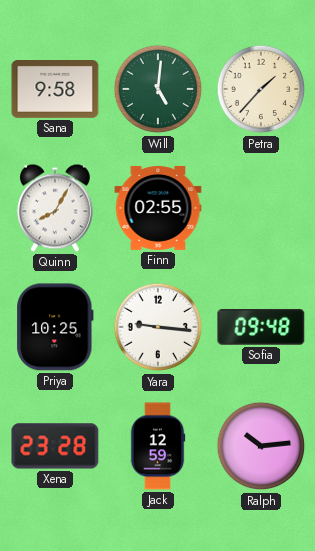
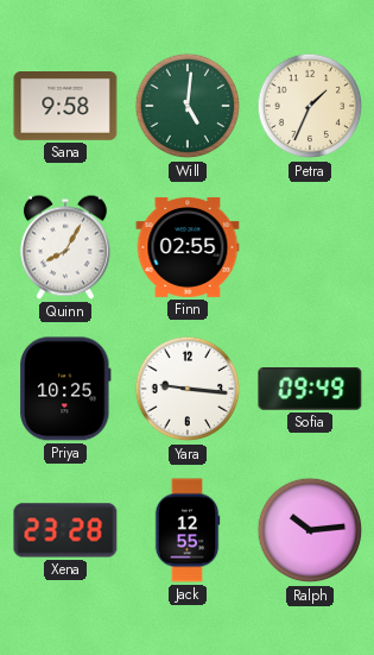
Petra: 1:37 -> 1:34 (310, 106)
Sofia: 09:48 -> 09:49 (310, 389)
Jack: 12:59 -> 12:55 (188, 530)
